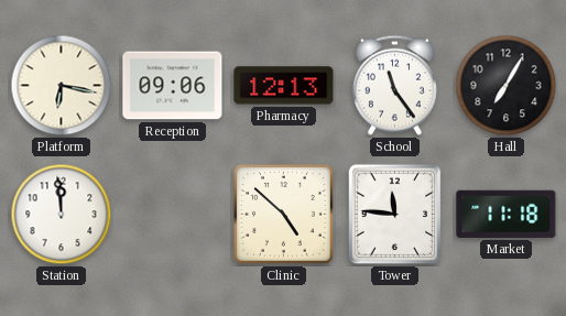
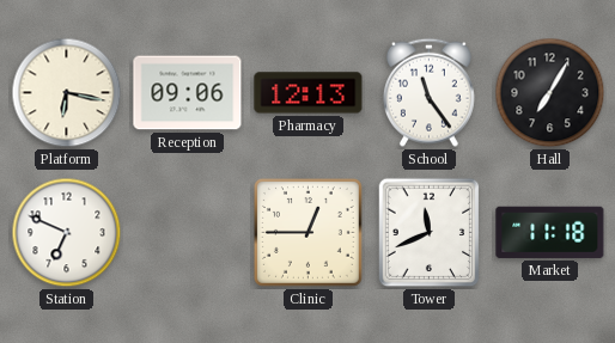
Station: 11:59 -> 6:49 (67, 233)
Clinic: 4:52 -> 12:45 (307, 232)
Tower: 11:46 -> 11:41 (430, 233)
